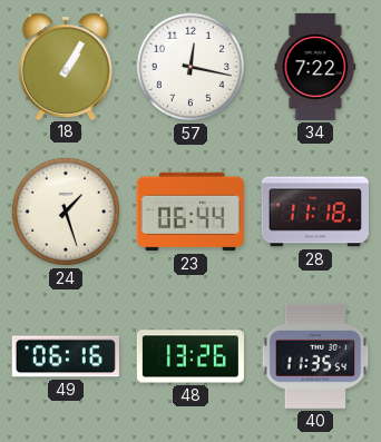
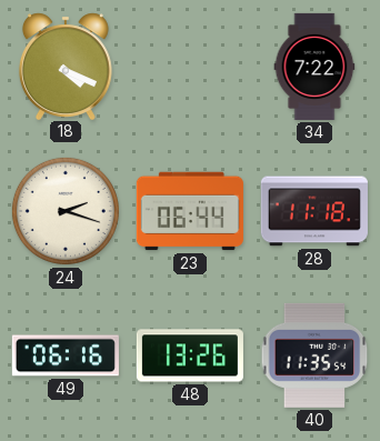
18: 1:05 -> 4:19 (66, 66)
57: 12:17 -> none (190, 67)
24: 1:27 -> 2:18 (66, 211)
